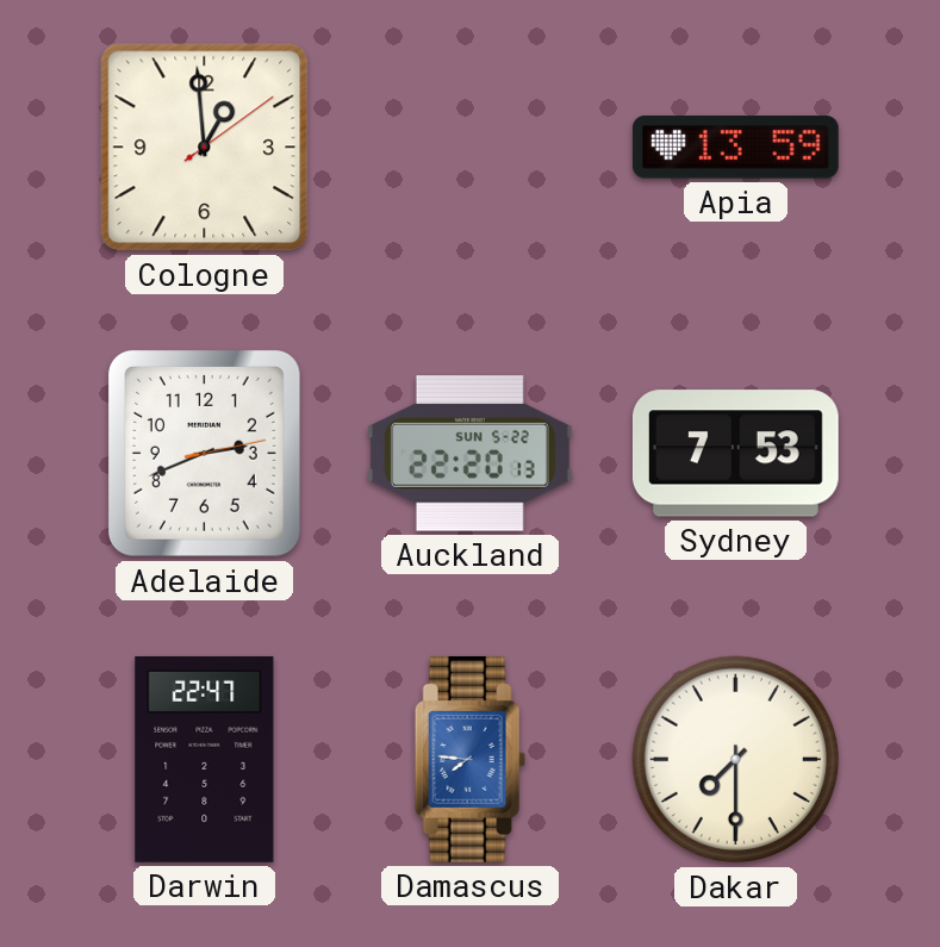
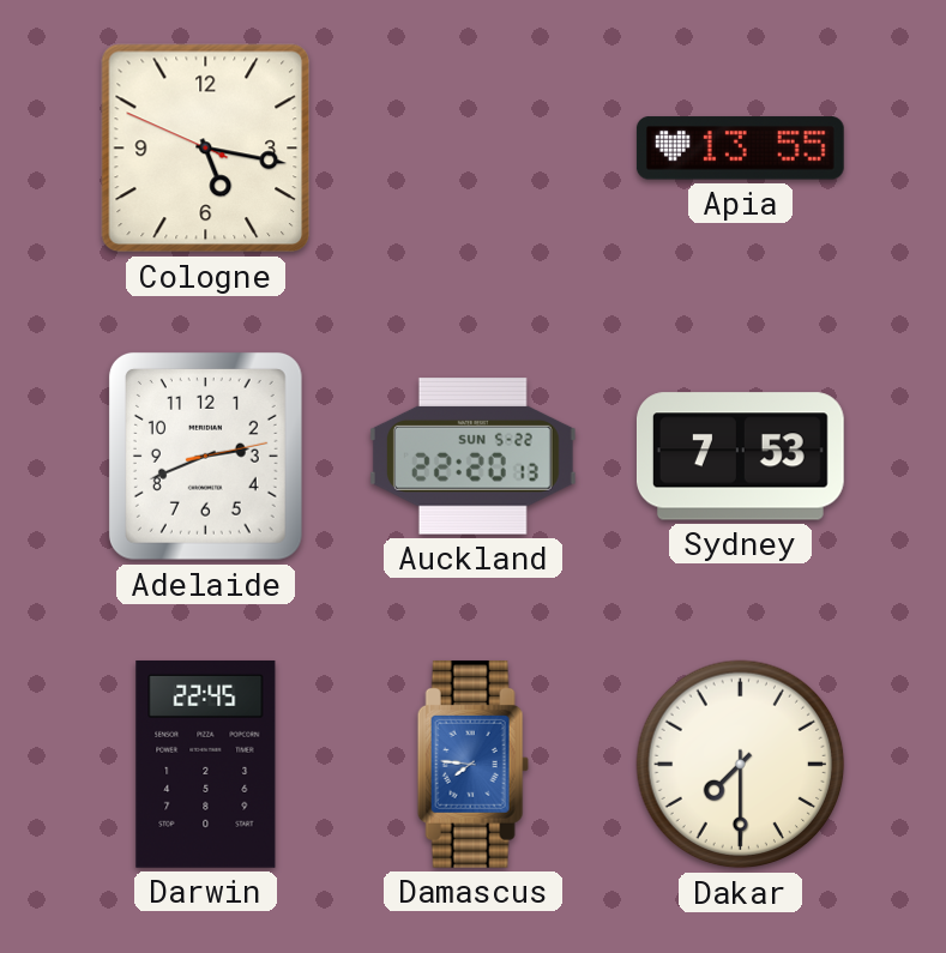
Cologne: 12:59 -> 5:16 (206, 149)
Apia: 13:59 -> 13:55 (740, 149)
Darwin: 22:47 -> 22:45 (206, 764)
